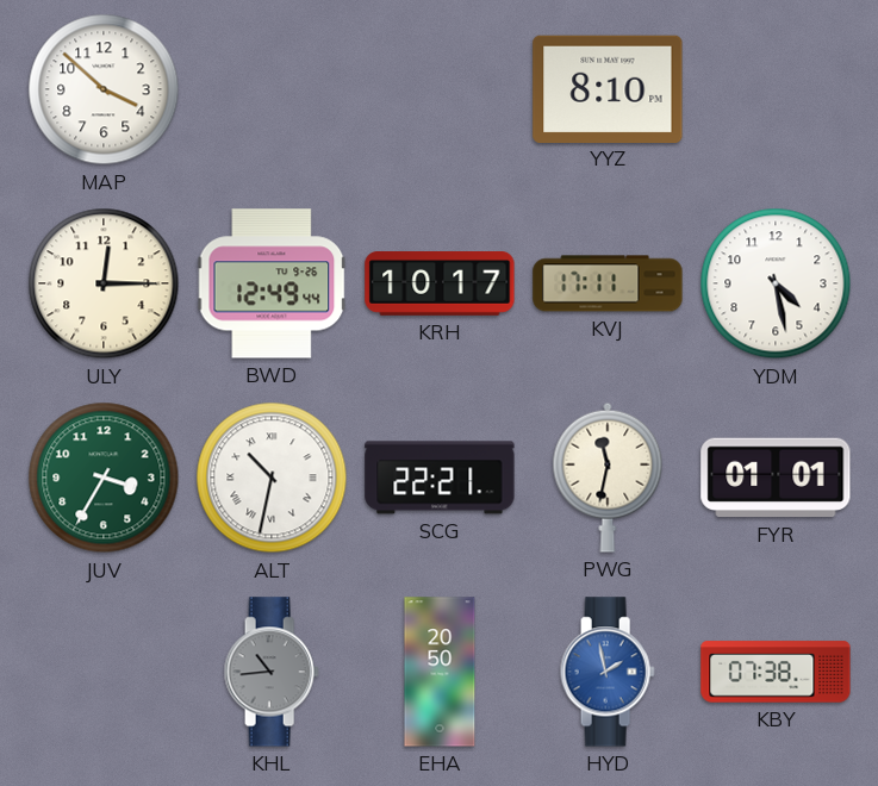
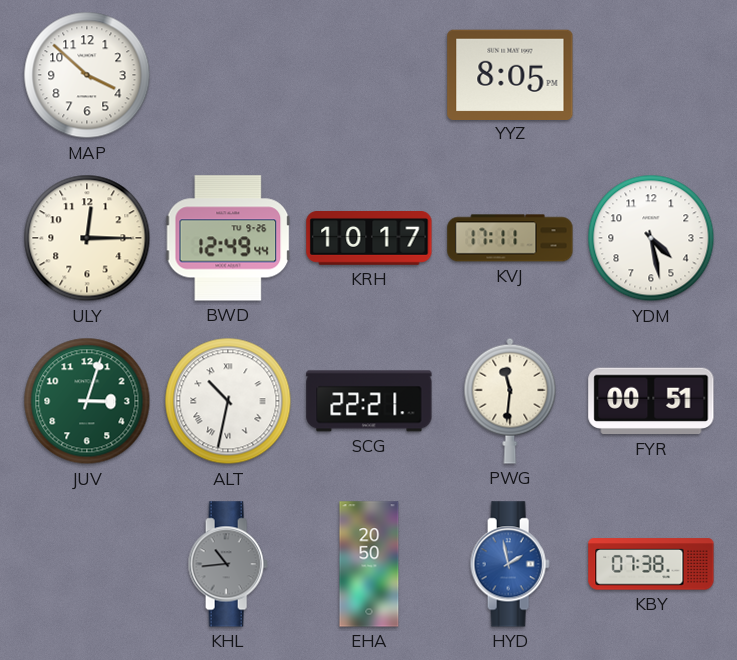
YYZ: 8:10 -> 8:05 (510, 74)
JUV: 3:35 -> 3:03 (87, 401)
PWG: 11:32 -> 11:31 (510, 401)
FYR: 01:01 -> 00:51 (651, 401)
